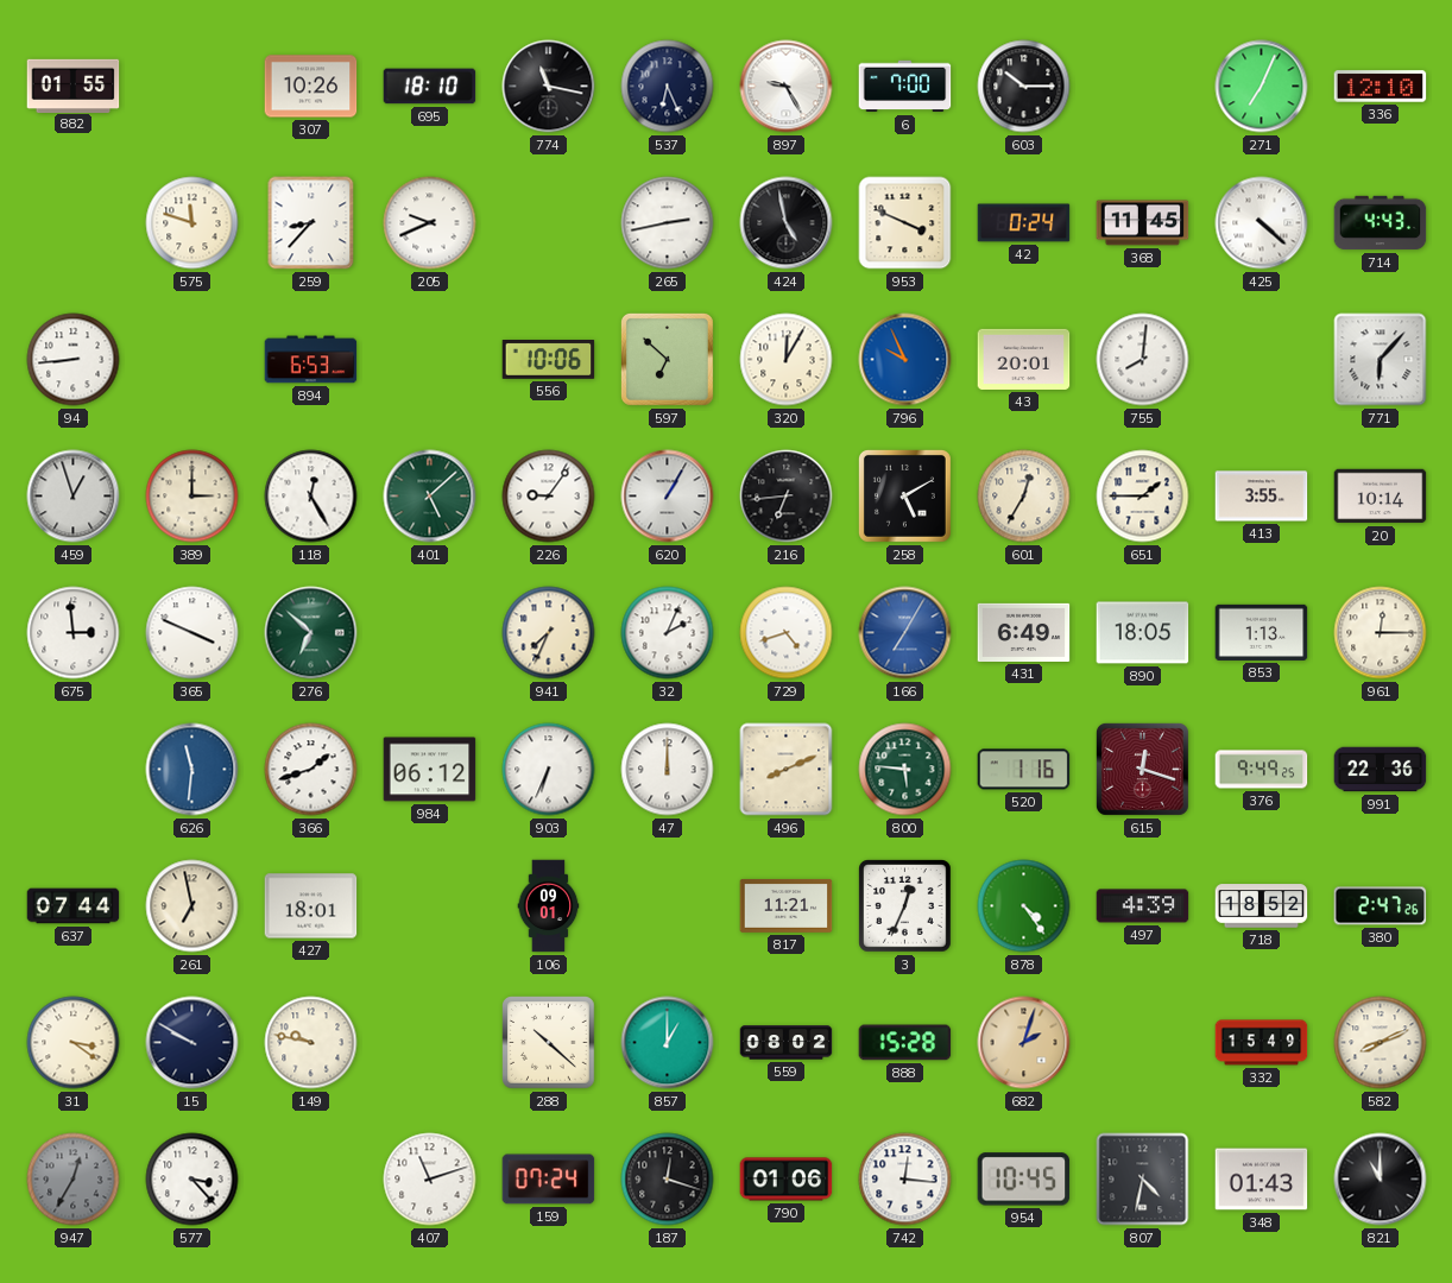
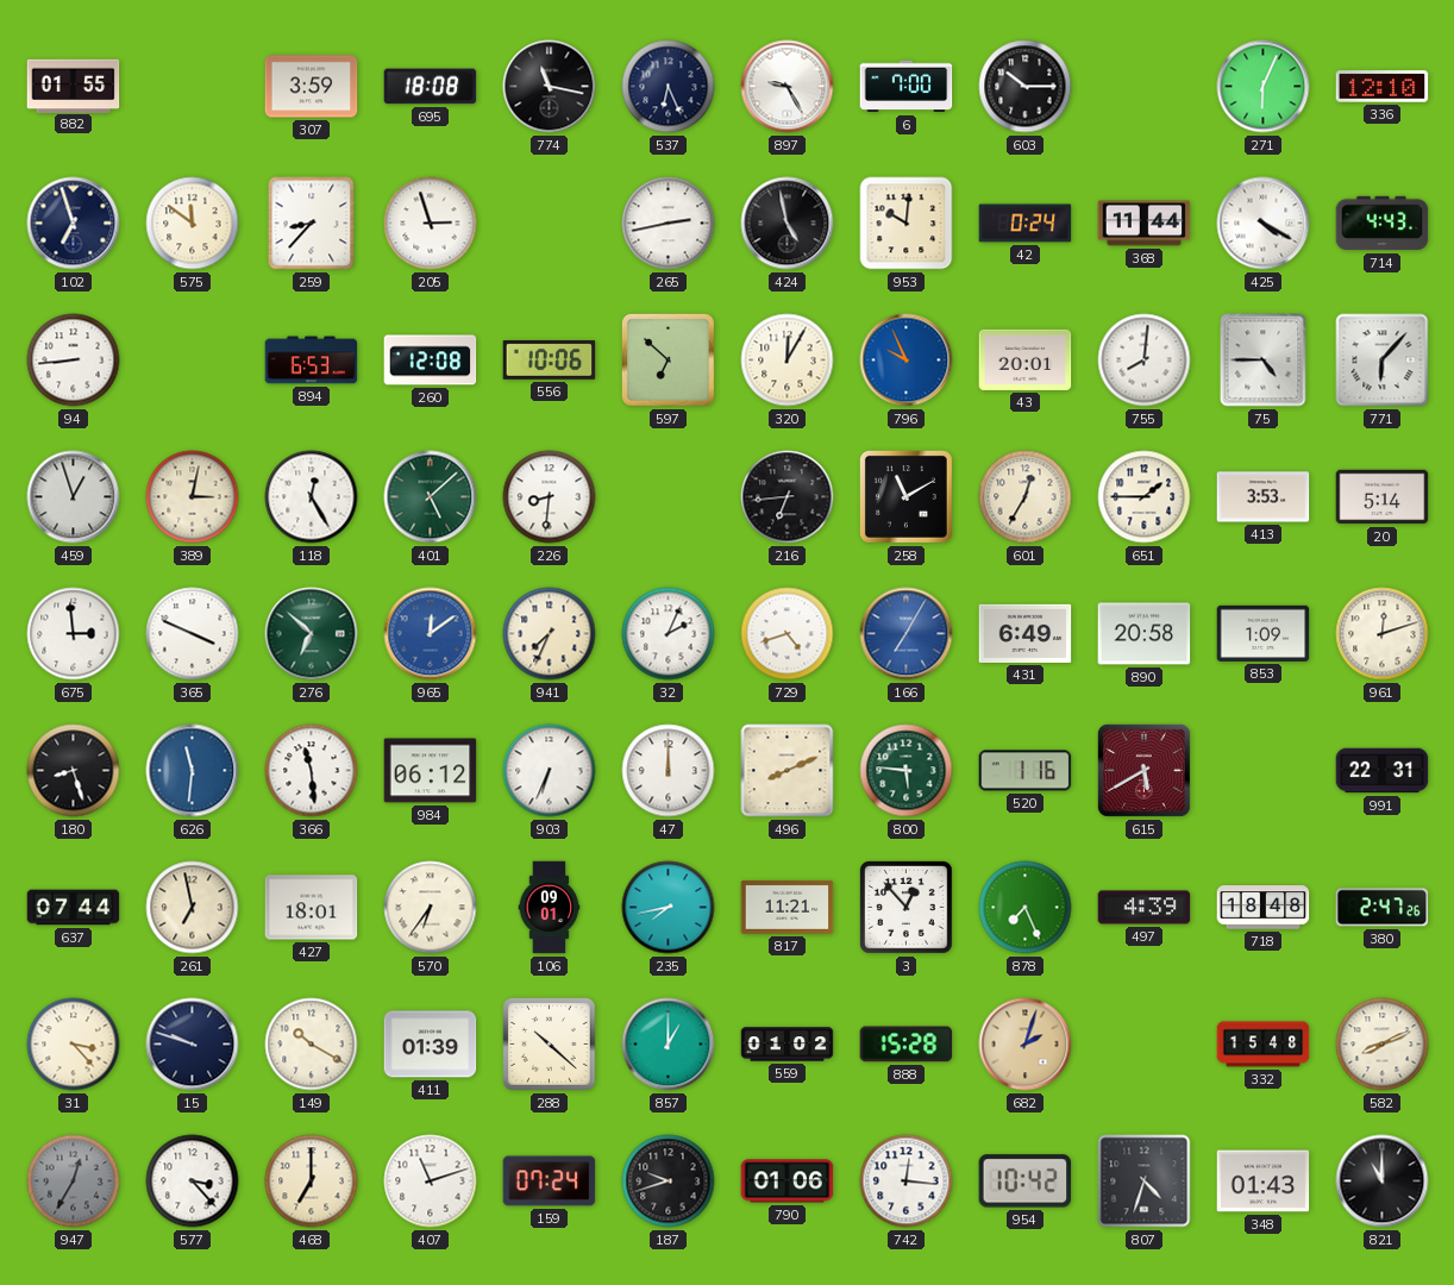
307: 10:26 -> 3:59 (312, 87)
695: 18:10 -> 18:08 (431, 87)
271: 7:04 -> 6:04 (1264, 87)
102: none -> 6:57 (74, 224)
575: 11:48 -> 11:51 (193, 224)
205: 9:41 -> 2:57 (431, 224)
953: 3:49 -> 10:01 (907, 224)
368: 11:45 -> 11:44 (1145, 224)
425: 4:22 -> 4:20 (1264, 224)
260: none -> 12:08 (431, 361)
75: none -> 4:45 (1264, 361)
389: 3:00 -> 3:02 (193, 497)
226: 9:06 -> 8:31 (550, 497)
620: 1:05 -> none (668, 497)
258: 5:10 -> 11:10 (905, 496)
413: 3:55 -> 3:53 (1264, 497)
20: 10:14 -> 5:14 (1383, 497)
965: none -> 12:09 (431, 634)
890: 18:05 -> 20:58 (1145, 634)
853: 1:13 -> 1:09 (1264, 633)
961: 12:15 -> 12:12 (1383, 634)
180: none -> 8:27 (74, 771)
366: 1:42 -> 11:29 (312, 771)
615: 12:18 -> 5:40 (1143, 770)
376: 9:49 -> none (1262, 770)
991: 22:36 -> 22:31 (1383, 771)
570: none -> 6:36 (431, 908)
235: none -> 7:43 (669, 908)
3: 12:34 -> 12:53 (907, 908)
878: 4:24 -> 7:26 (1026, 908)
718: 18:52 -> 18:48 (1264, 908)
31: 3:21 -> 3:23 (74, 1045)
15: 9:50 -> 9:48 (193, 1045)
149: 9:47 -> 10:20 (312, 1045)
411: none -> 01:39 (431, 1045)
559: 08:02 -> 01:02 (788, 1045)
332: 15:49 -> 15:48 (1264, 1045)
468: none -> 7:00 (312, 1181)
187: 12:18 -> 9:42 (669, 1181)
954: 10:45 -> 10:42 (1026, 1181)
807: 4:32 -> 4:33 (1145, 1181)
